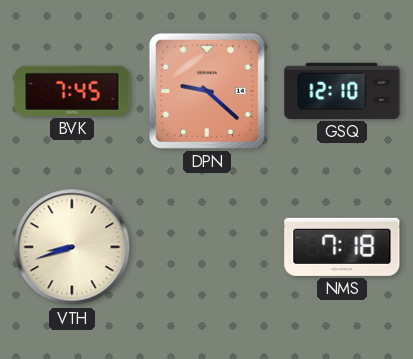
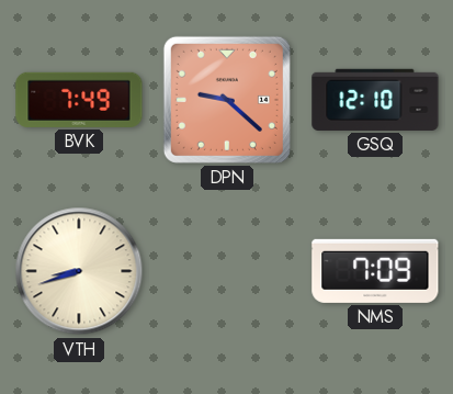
BVK: 7:45 -> 7:49 (79, 100)
NMS: 7:18 -> 7:09 (375, 271)
